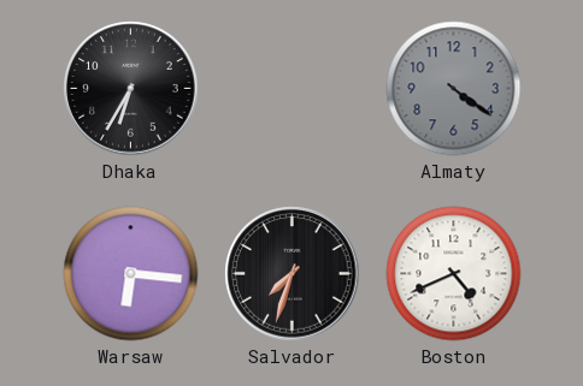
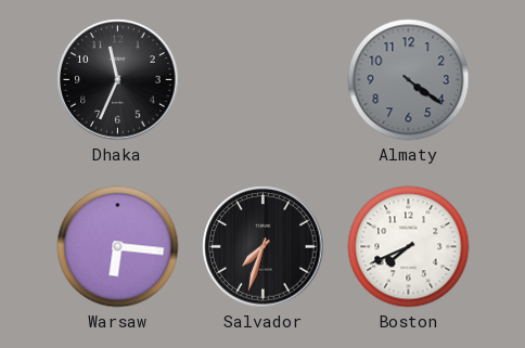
Dhaka: 6:35 -> 11:34 (118, 80)
Boston: 4:41 -> 7:41 (409, 247)
